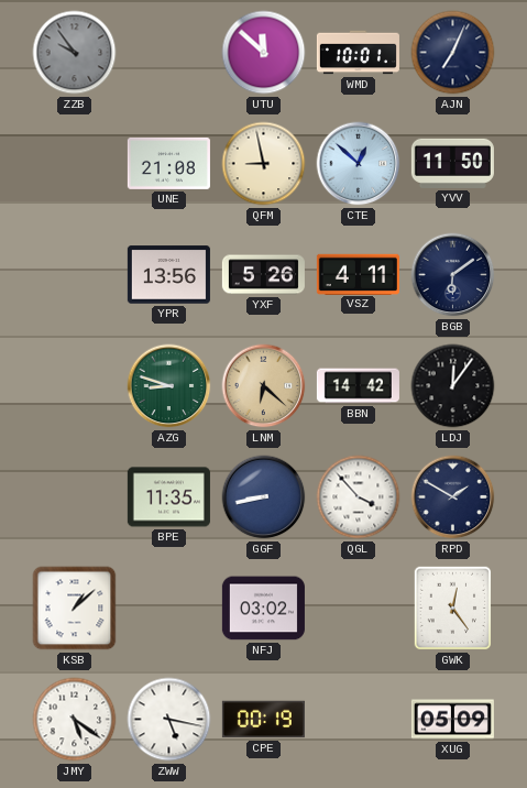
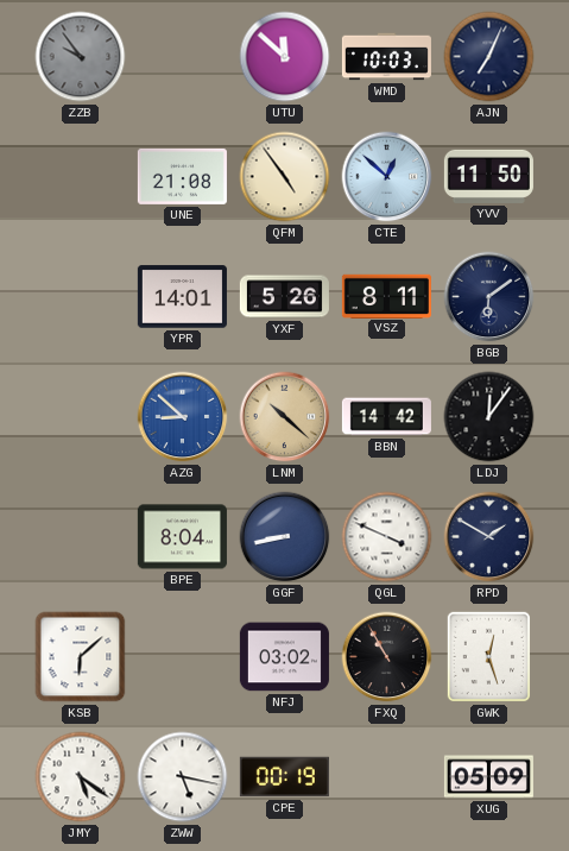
WMD: 10:01 -> 10:03 (386, 57)
QFM: 8:58 -> 4:54 (285, 177)
YPR: 13:56 -> 14:01 (182, 297)
VSZ: 4:11 -> 8:11 (386, 296)
AZG: 8:48 -> 8:52 (183, 417)
AZG dial: green -> blue (183, 417)
LNM: 6:22 -> 10:22 (285, 417)
BPE: 11:35 -> 8:04 (182, 537)
QGL: 3:53 -> 3:49 (387, 537)
KSB: 1:08 -> 6:08 (81, 657)
FXQ: none -> 10:55 (387, 657)
GWK: 12:24 -> 12:27 (488, 657)
